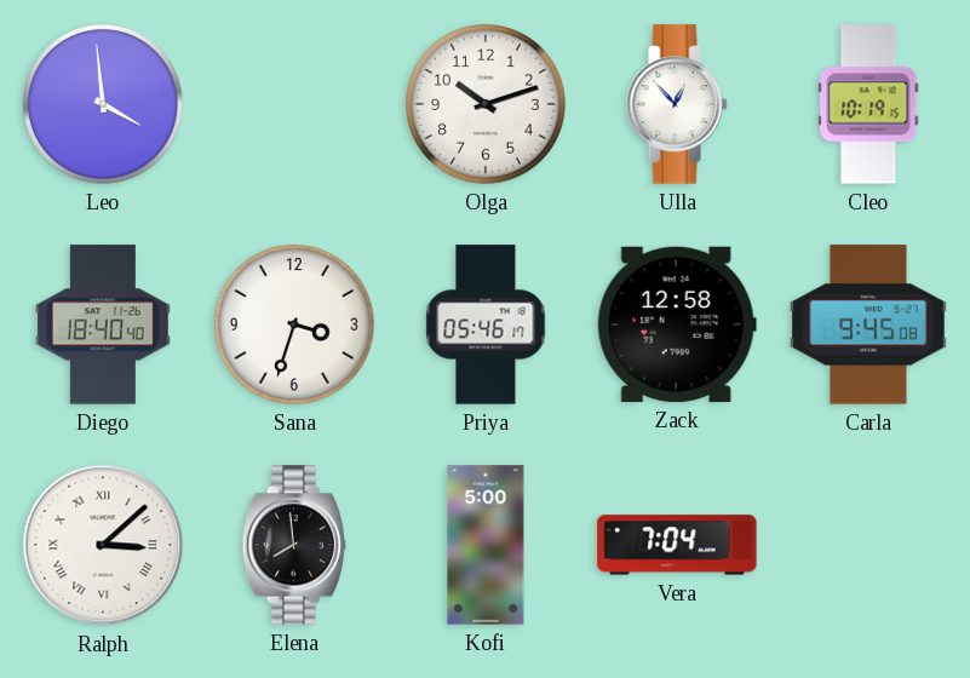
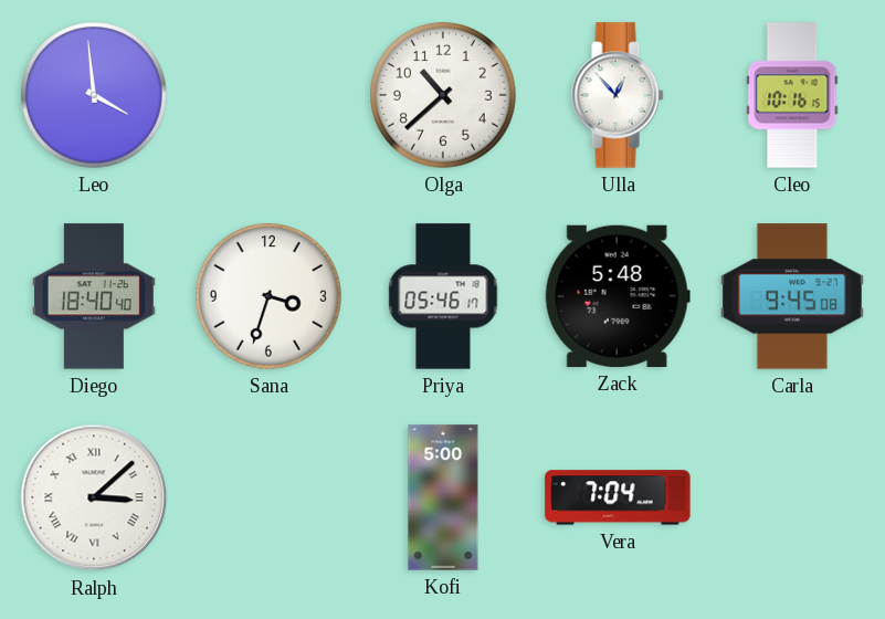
Olga: 10:12 -> 10:38 (443, 96)
Cleo: 10:19 -> 10:16 (792, 95)
Zack: 12:58 -> 5:48 (618, 296)
Elena: 7:59 -> none (294, 545)
